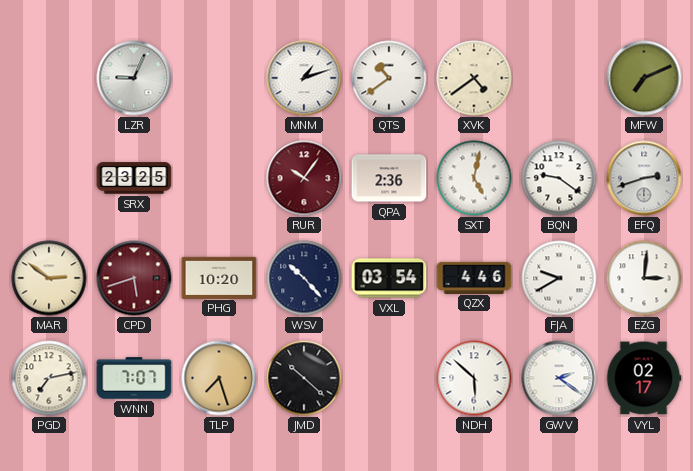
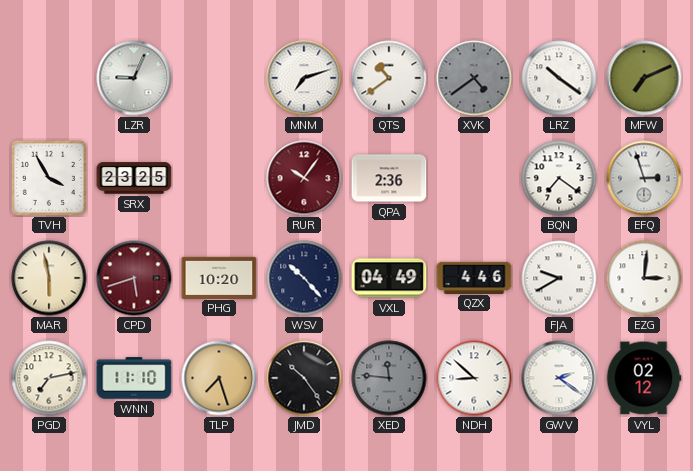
MNM: 1:12 -> 7:12 (304, 78)
XVK dial: cream -> grey (474, 78)
LRZ: none -> 10:21 (559, 78)
TVH: none -> 3:55 (49, 178)
SXT: 5:02 -> none (474, 178)
BQN: 9:21 -> 7:21 (559, 178)
EFQ: 2:42 -> 2:57 (644, 178)
MAR: 2:51 -> 5:58 (49, 278)
VXL: 03:54 -> 04:49 (389, 278)
WNN: 7:07 -> 11:10 (134, 378)
JMD: 10:22 -> 10:24 (304, 378)
XED: none -> 11:46 (389, 378)
NDH: 5:52 -> 8:52 (474, 378)
VYL: 02:17 -> 02:12 (644, 378)
